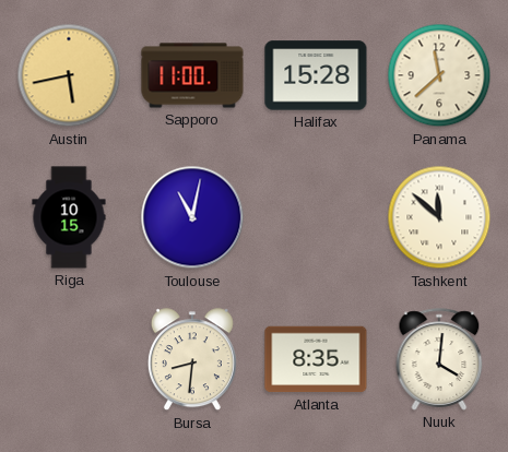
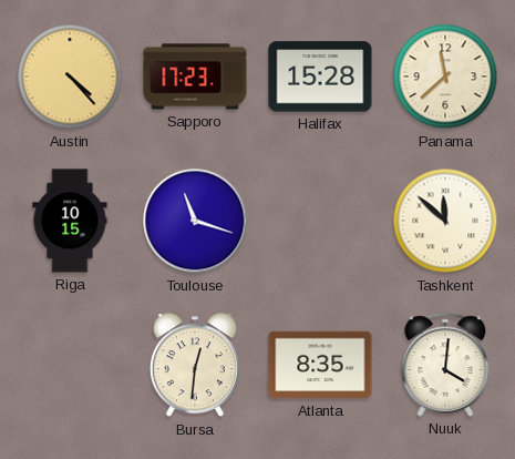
Austin: 5:43 -> 4:23 (70, 76)
Sapporo: 11:00 -> 17:23 (195, 76)
Toulouse: 11:02 -> 11:18 (195, 221)
Bursa: 8:31 -> 12:31 (195, 366)
